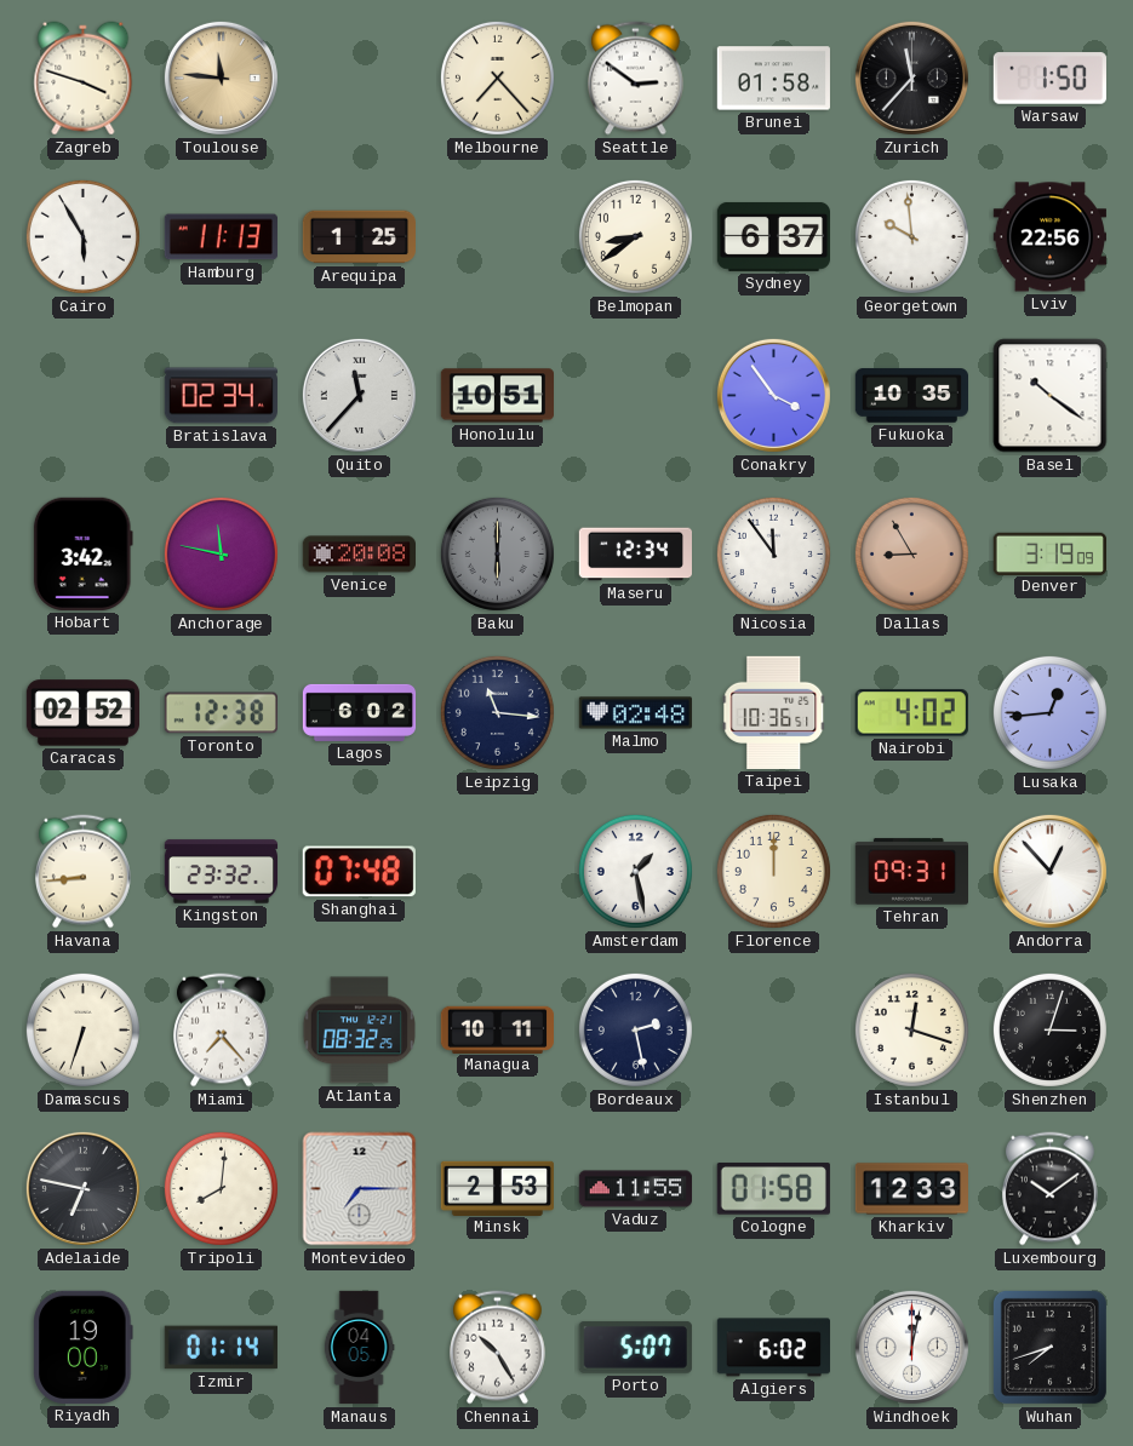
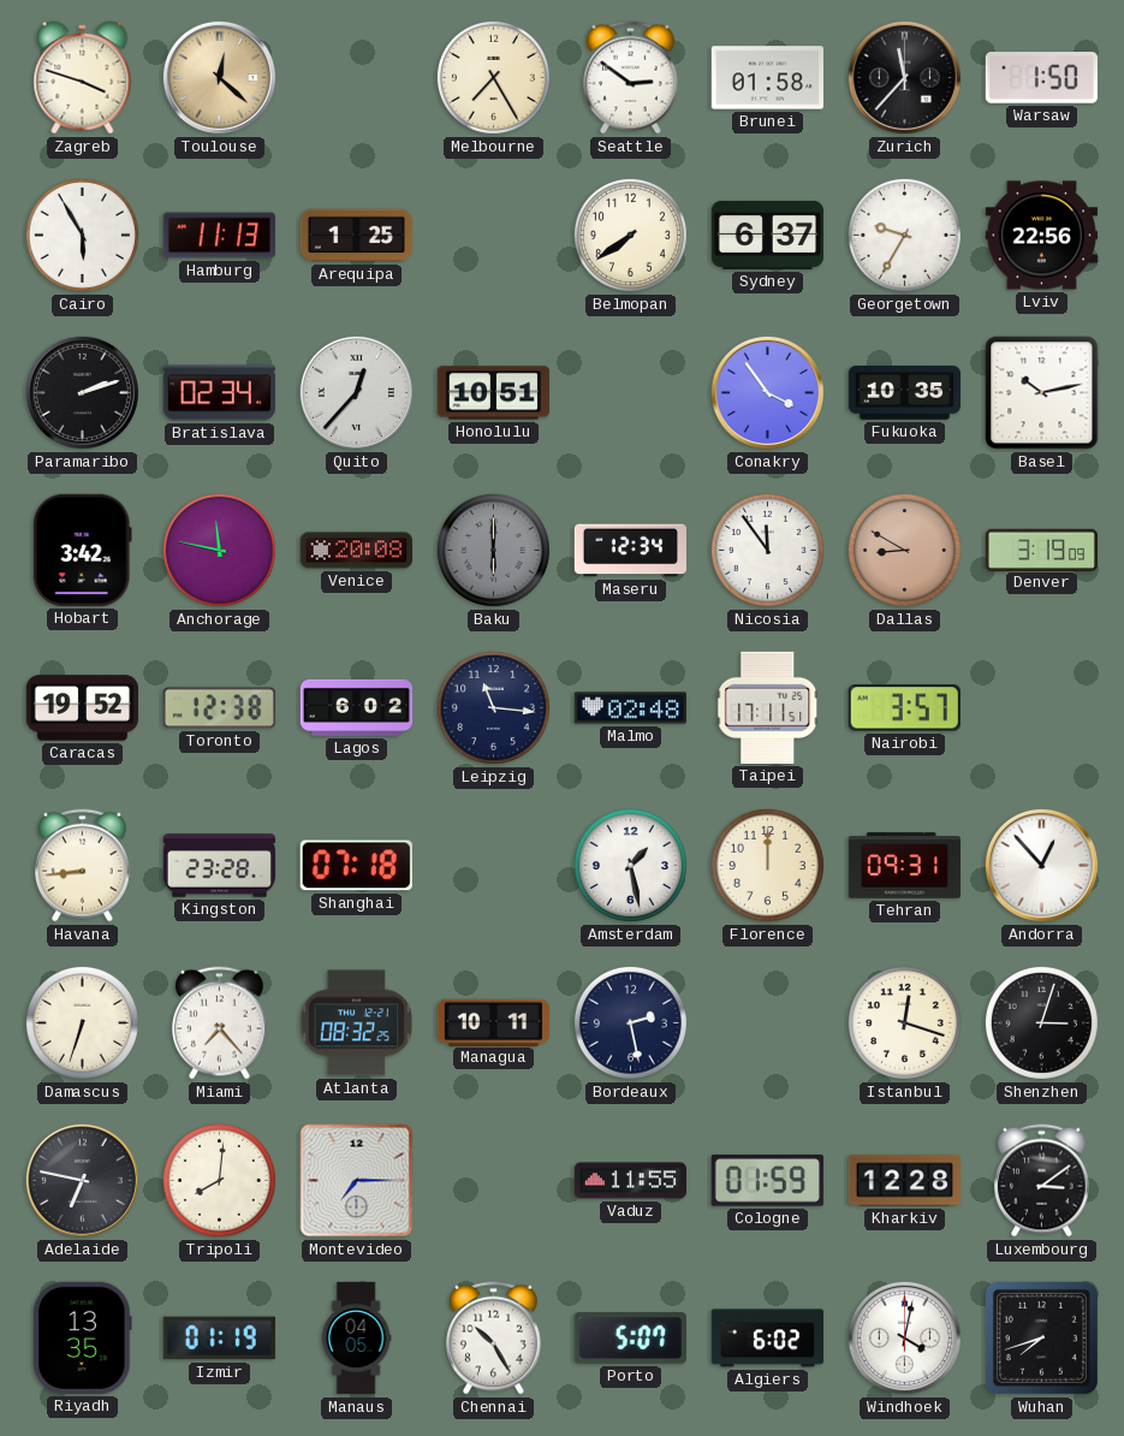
Toulouse: 11:46 -> 12:22 (219, 77)
Melbourne: 7:23 -> 7:25 (493, 77)
Belmopan: 8:39 -> 7:39 (630, 235)
Georgetown: 9:59 -> 9:35 (904, 235)
Paramaribo: none -> 2:12 (82, 392)
Quito: 11:37 -> 12:37 (356, 392)
Basel: 10:21 -> 10:13 (1042, 393)
Dallas: 8:55 -> 8:50 (904, 550)
Caracas: 02:52 -> 19:52 (82, 708)
Taipei: 10:36 -> 17:11 (768, 707)
Nairobi: 4:02 -> 3:57 (904, 708)
Lusaka: 12:44 -> none (1049, 712)
Kingston: 23:32 -> 23:28 (220, 866)
Shanghai: 07:48 -> 07:18 (356, 866)
Minsk: 2:53 -> none (497, 1188)
Cologne: 01:58 -> 01:59 (767, 1181)
Kharkiv: 12:33 -> 12:28 (904, 1181)
Luxembourg: 10:09 -> 3:09 (1042, 1181)
Riyadh: 19:00 -> 13:35 (83, 1337)
Izmir: 01:14 -> 01:19 (219, 1339)
Windhoek: 12:02 -> 4:02 (904, 1337)
